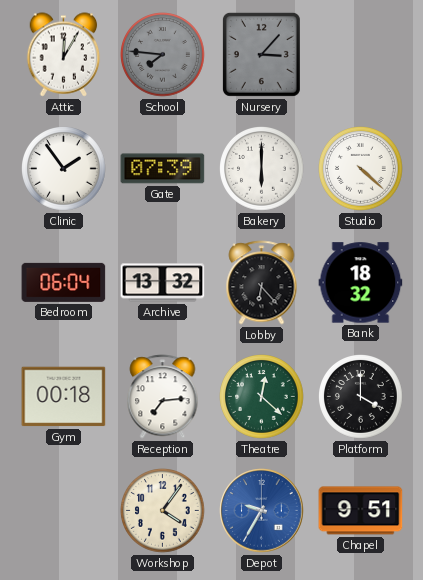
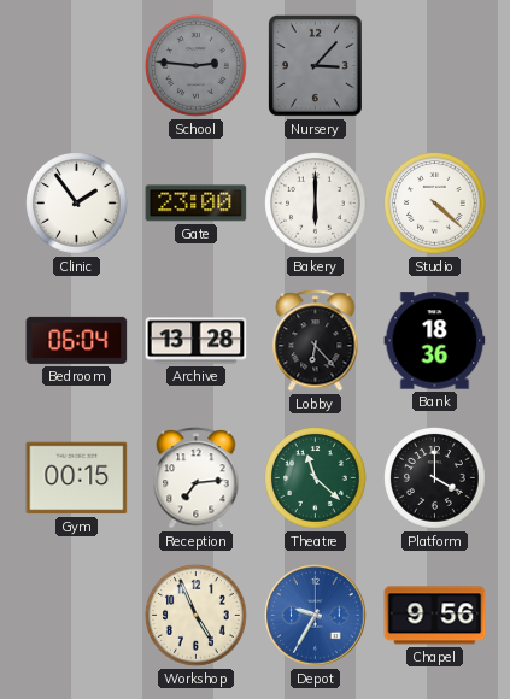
Attic: 12:05 -> none (64, 55)
School: 7:46 -> 2:46 (197, 66)
Gate: 07:39 -> 23:00 (197, 204)
Archive: 13:32 -> 13:28 (197, 341)
Bank: 18:32 -> 18:36 (435, 341)
Gym: 00:18 -> 00:15 (77, 478)
Theatre: 12:22 -> 11:22 (316, 478)
Workshop: 4:06 -> 4:56 (197, 616)
Chapel: 9:51 -> 9:56 (435, 616)
